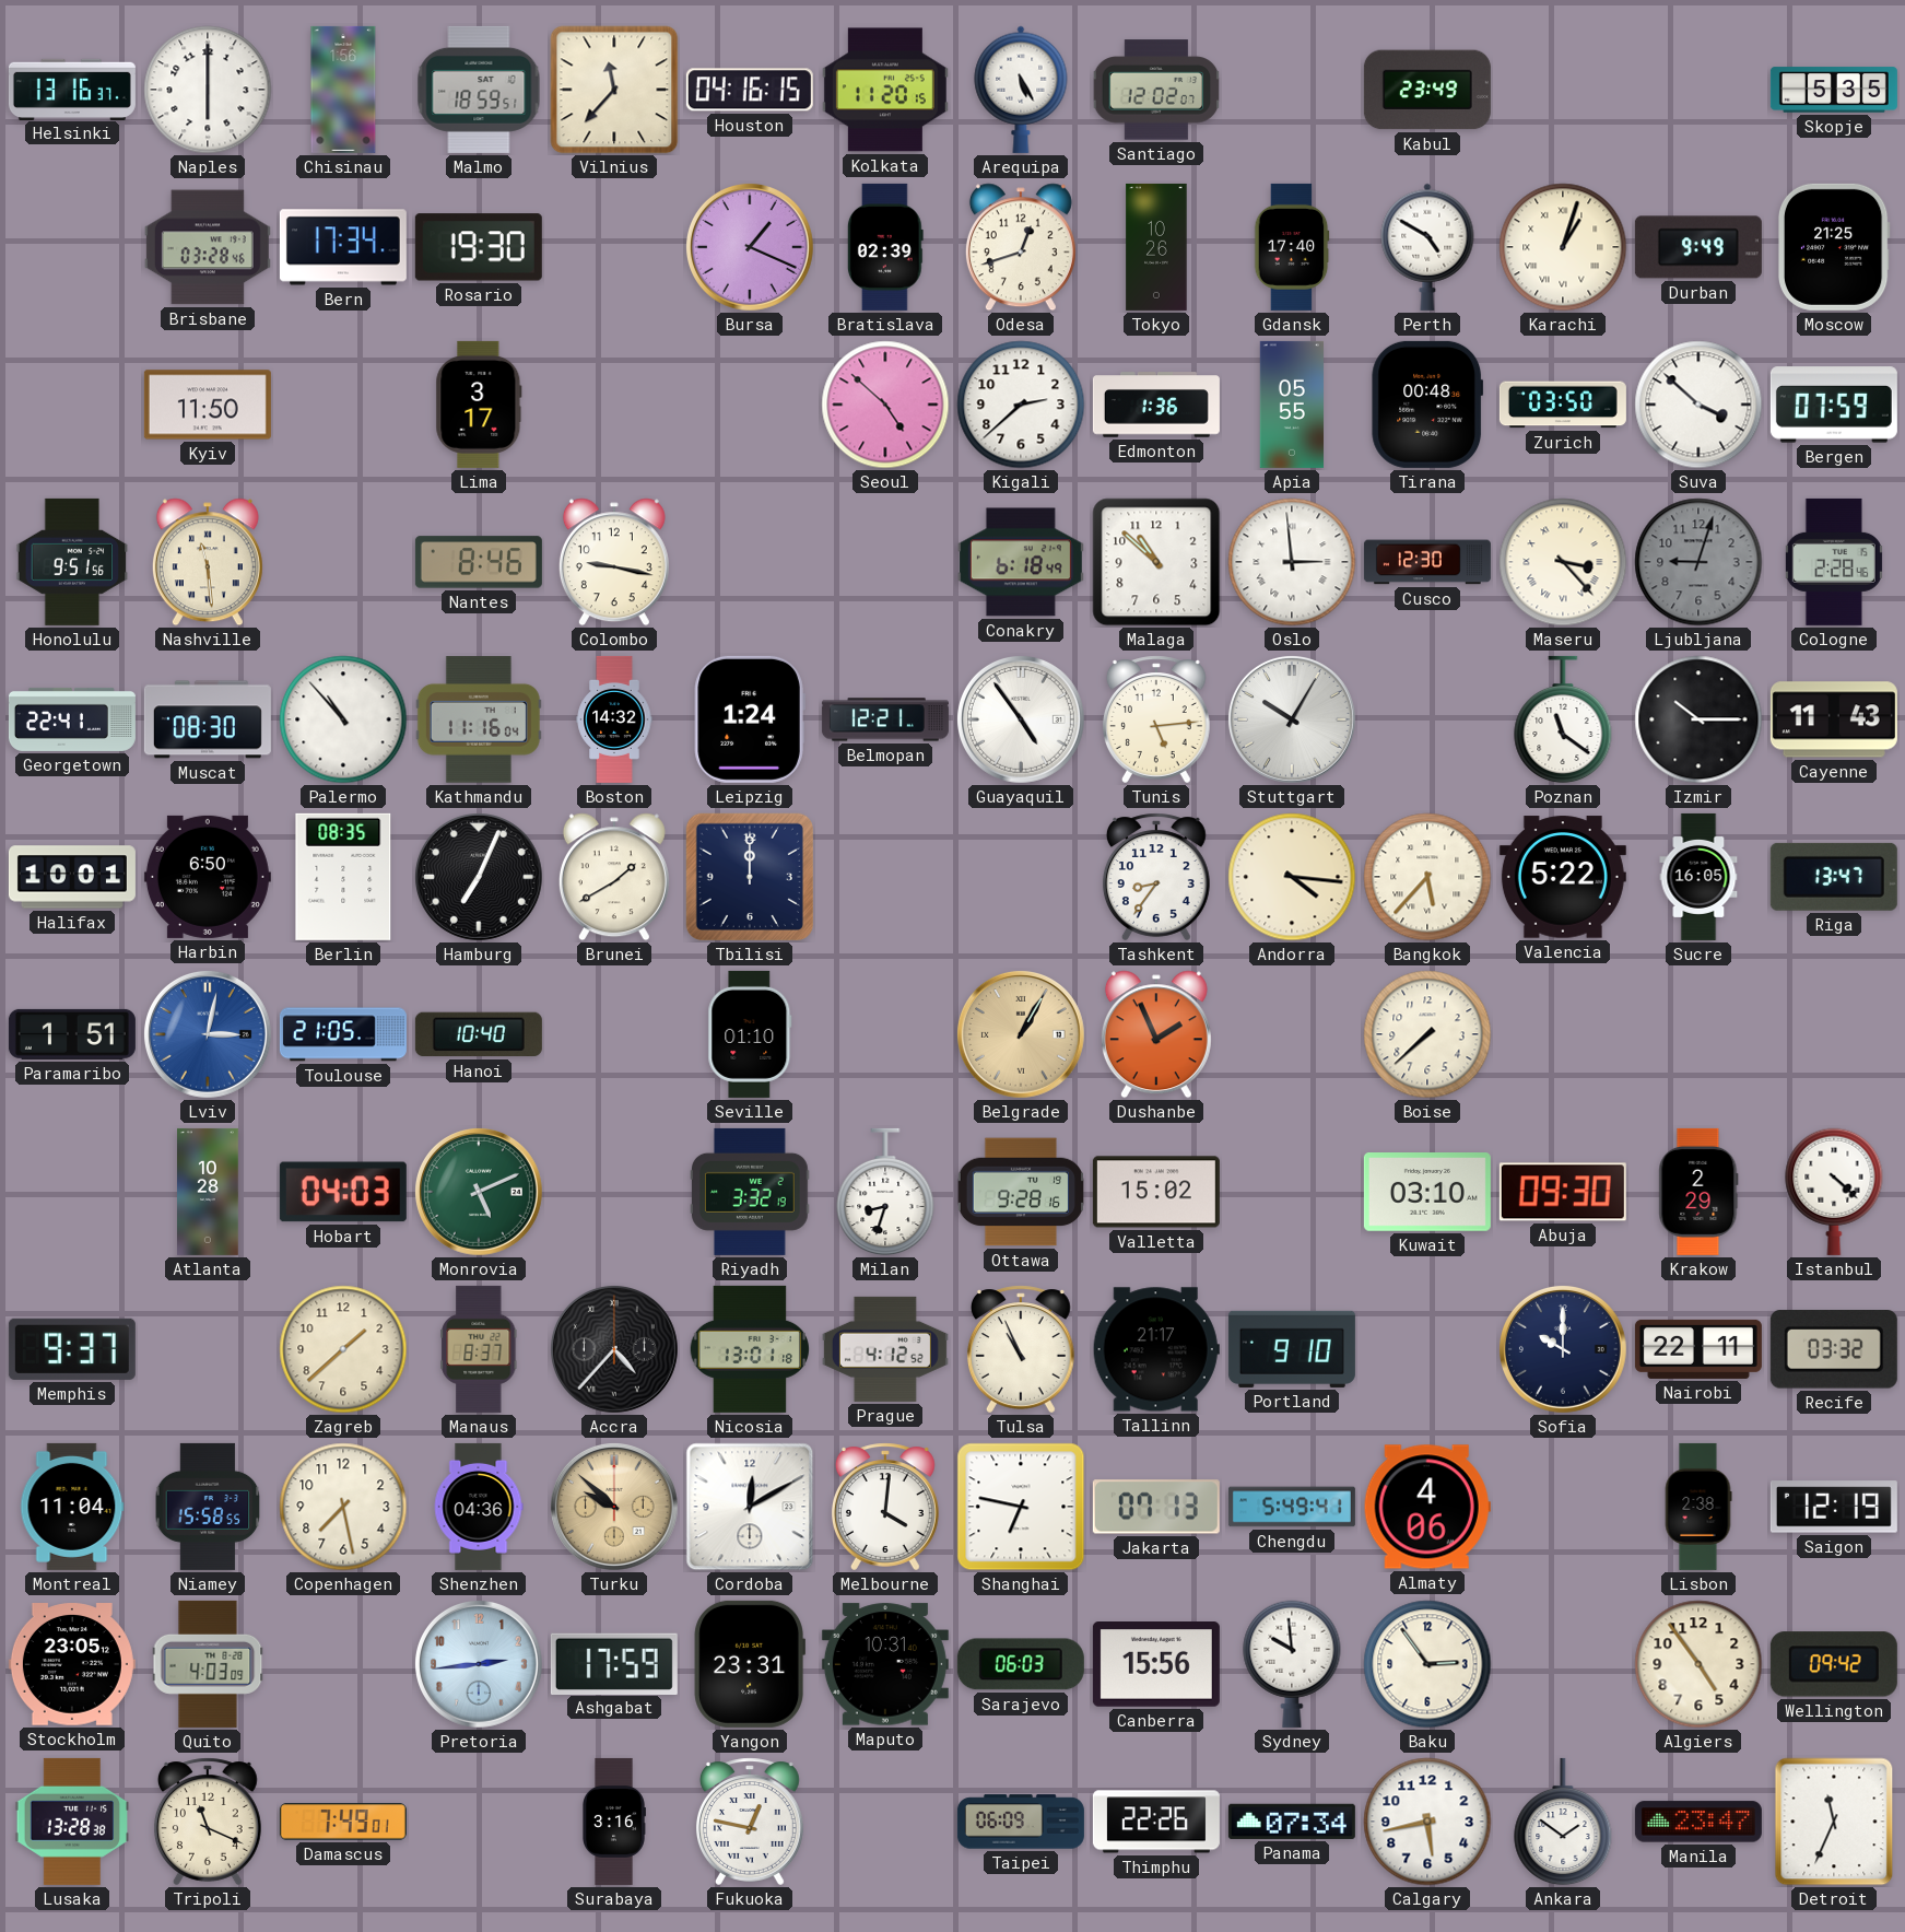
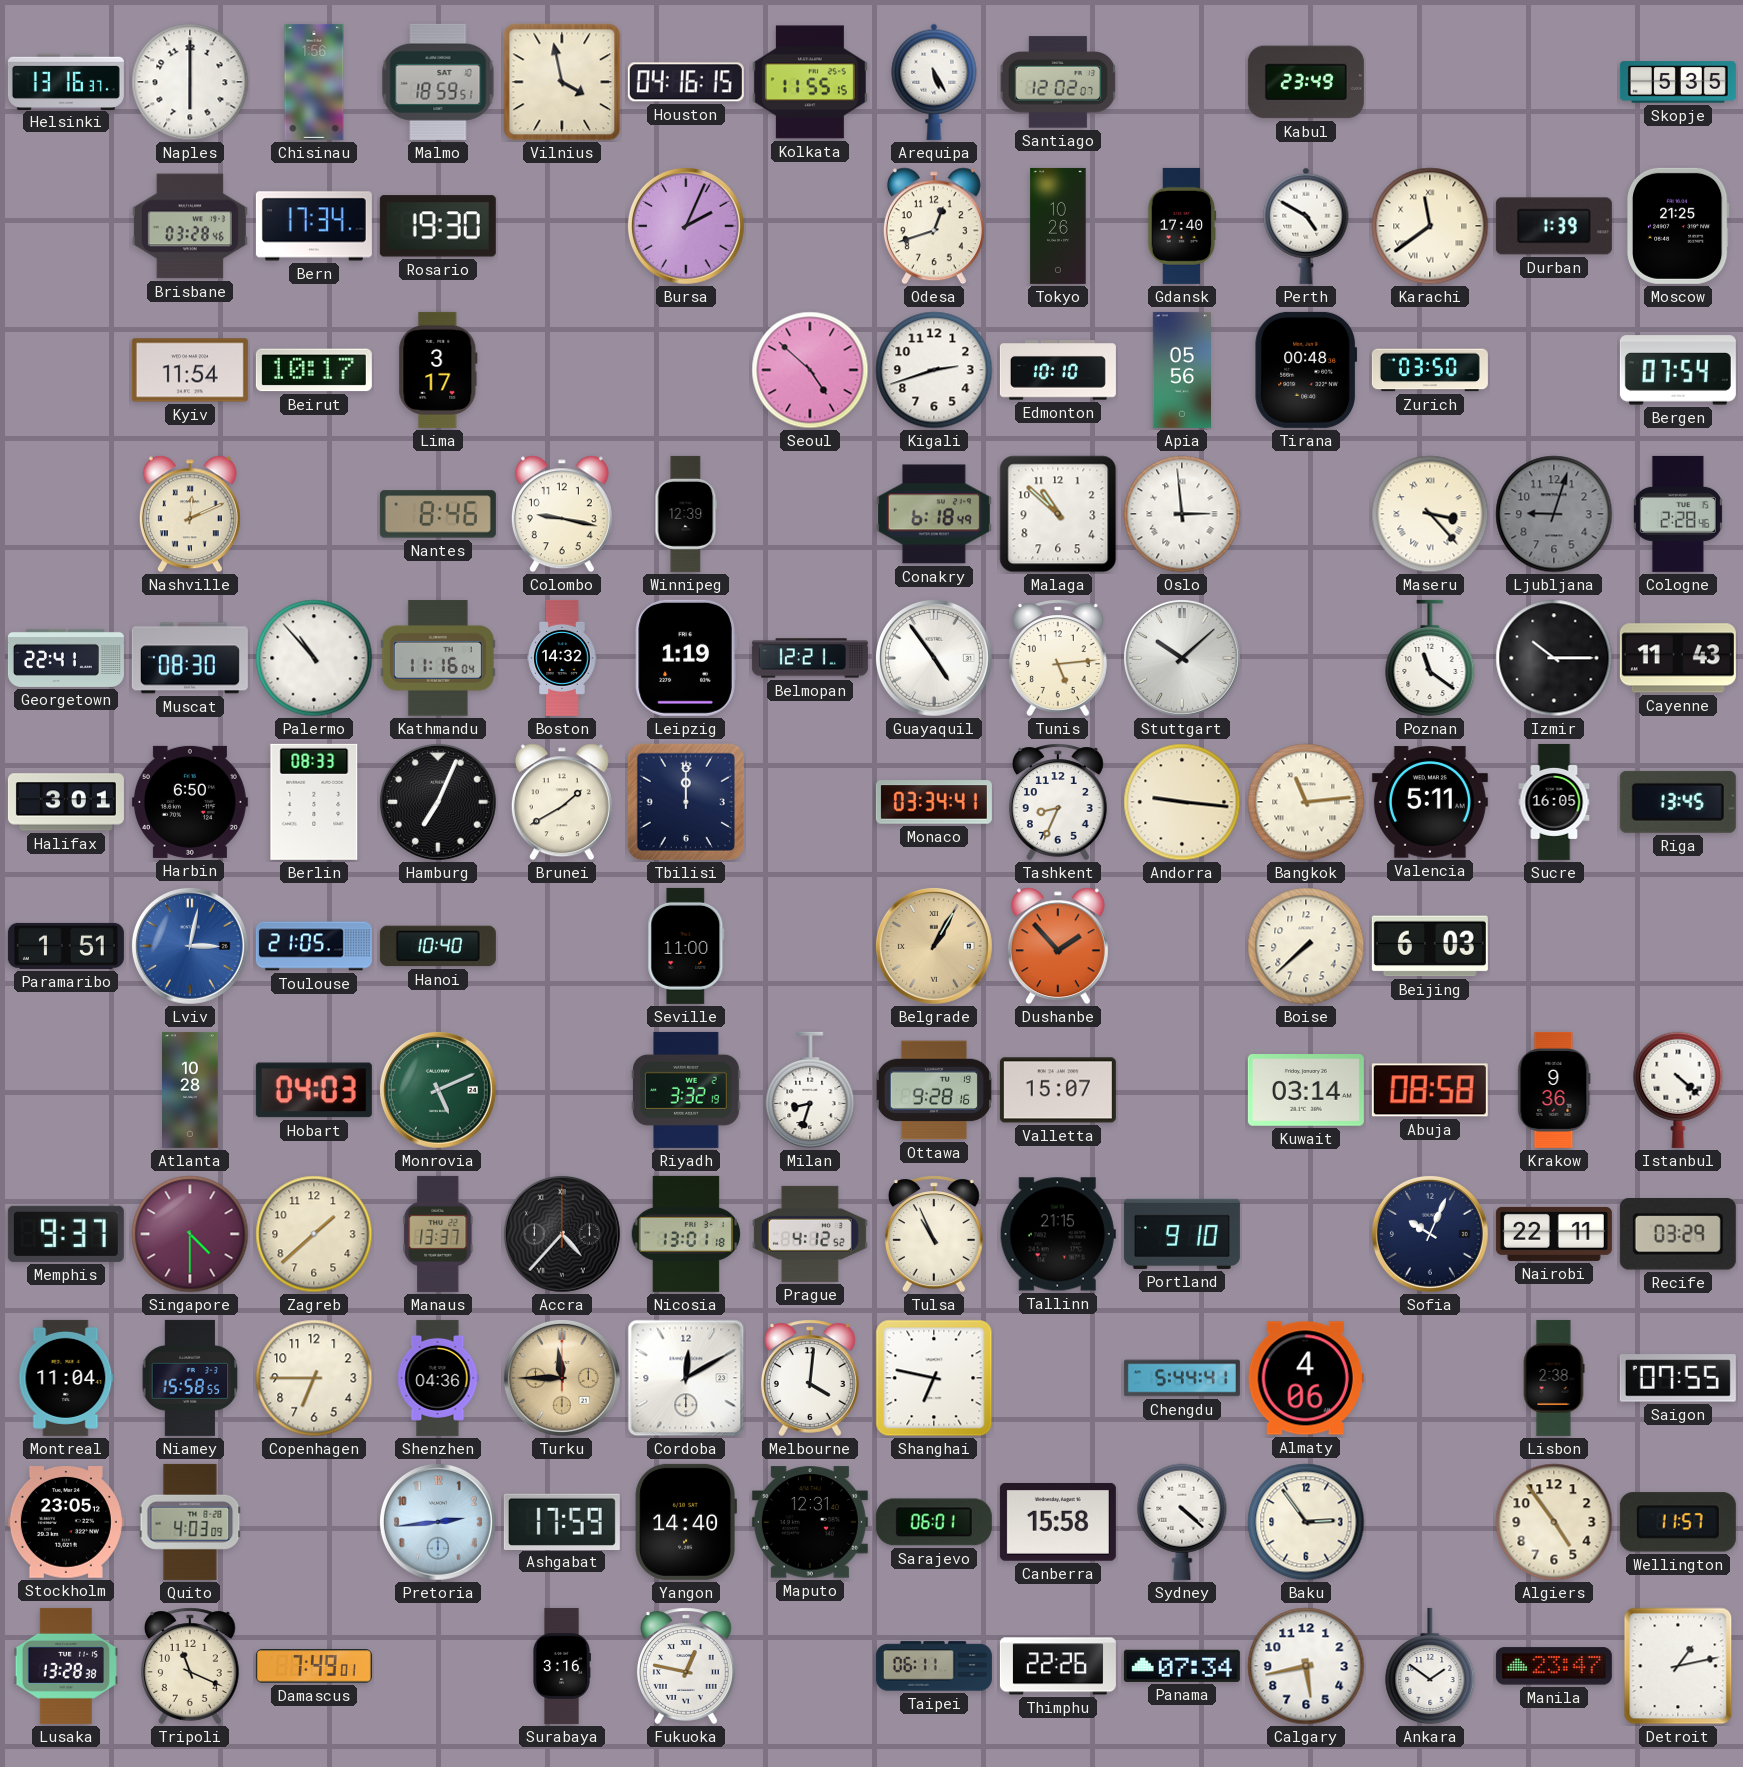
Vilnius: 11:37 -> 3:58 (562, 82)
Kolkata: 11:20 -> 11:55 (810, 82)
Bursa: 1:19 -> 2:04 (686, 226)
Bratislava: 02:39 -> none (885, 247)
Karachi: 1:03 -> 11:39 (1430, 226)
Durban: 9:49 -> 1:39 (1554, 226)
Kyiv: 11:50 -> 11:54 (190, 370)
Beirut: none -> 10:17 (314, 370)
Kigali: 2:38 -> 2:42 (934, 370)
Edmonton: 1:36 -> 10:10 (1058, 370)
Apia: 05:55 -> 05:56 (1181, 370)
Suva: 3:52 -> none (1698, 405)
Bergen: 07:59 -> 07:54 (1678, 370)
Honolulu: 9:51 -> none (72, 562)
Nashville: 11:29 -> 12:11 (190, 514)
Winnipeg: none -> 12:39 (686, 514)
Cusco: 12:30 -> none (1427, 562)
Leipzig: 1:24 -> 1:19 (686, 658)
Stuttgart: 10:05 -> 10:08 (1182, 658)
Halifax: 10:01 -> 3:01 (66, 802)
Berlin: 08:35 -> 08:33 (314, 802)
Monaco: none -> 03:34 (934, 802)
Tashkent: 8:36 -> 8:34 (1058, 802)
Andorra: 4:16 -> 9:16 (1182, 802)
Bangkok: 5:37 -> 11:14 (1306, 802)
Valencia: 5:22 -> 5:11 (1430, 802)
Riga: 13:47 -> 13:45 (1678, 802)
Seville: 01:10 -> 11:00 (686, 946)
Dushanbe: 1:56 -> 1:53 (1058, 946)
Beijing: none -> 6:03 (1430, 946)
Valletta: 15:02 -> 15:07 (1058, 1090)
Kuwait: 03:10 -> 03:14 (1306, 1091)
Abuja: 09:30 -> 08:58 (1430, 1090)
Krakow: 2:29 -> 9:36 (1554, 1090)
Singapore: none -> 4:30 (190, 1234)
Manaus: 8:37 -> 13:37 (438, 1234)
Tallinn: 21:17 -> 21:15 (1058, 1234)
Sofia: 10:00 -> 10:04 (1430, 1234)
Recife: 03:32 -> 03:29 (1678, 1234)
Copenhagen: 7:28 -> 6:45 (314, 1378)
Turku: 9:52 -> 11:45 (562, 1378)
Jakarta: 07:13 -> none (1156, 1507)
Chengdu: 5:49 -> 5:44 (1182, 1378)
Saigon: 12:19 -> 07:55 (1678, 1378)
Yangon: 23:31 -> 14:40 (685, 1522)
Maputo: 10:31 -> 12:31 (810, 1522)
Sarajevo: 06:03 -> 06:01 (934, 1522)
Canberra: 15:56 -> 15:58 (1058, 1523)
Sydney: 9:59 -> 4:22 (1182, 1522)
Wellington: 09:42 -> 11:57 (1678, 1522)
Taipei: 06:09 -> 06:11 (934, 1666)
Detroit: 11:34 -> 1:13 (1678, 1666)
